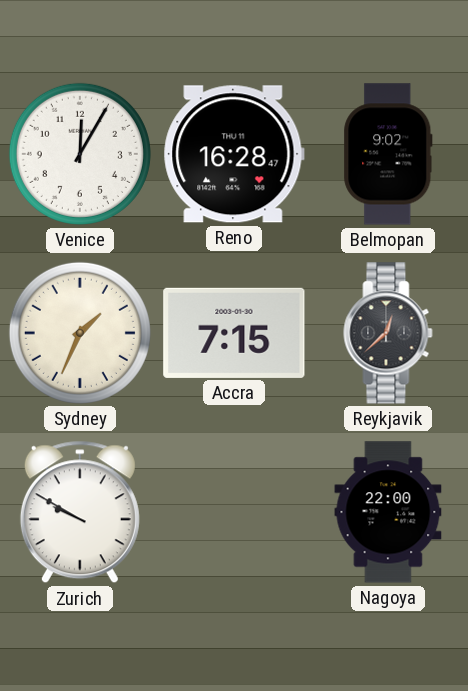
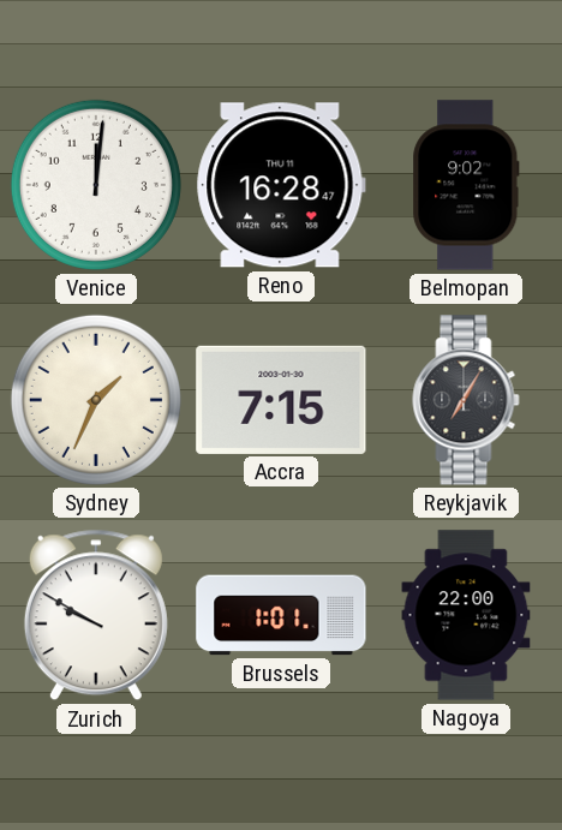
Venice: 12:05 -> 12:01 (96, 185)
Reykjavik: 12:38 -> 7:05 (466, 400)
Brussels: none -> 1:01 (281, 615)
